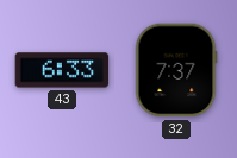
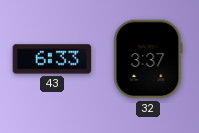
32: 7:37 -> 3:37 (148, 59)
